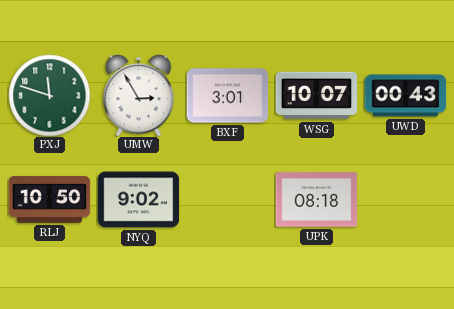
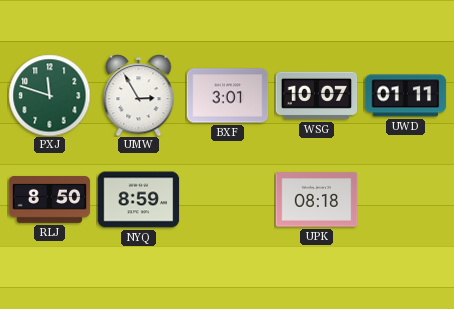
UWD: 00:43 -> 01:11 (405, 96)
RLJ: 10:50 -> 8:50 (49, 199)
NYQ: 9:02 -> 8:59 (138, 200)
